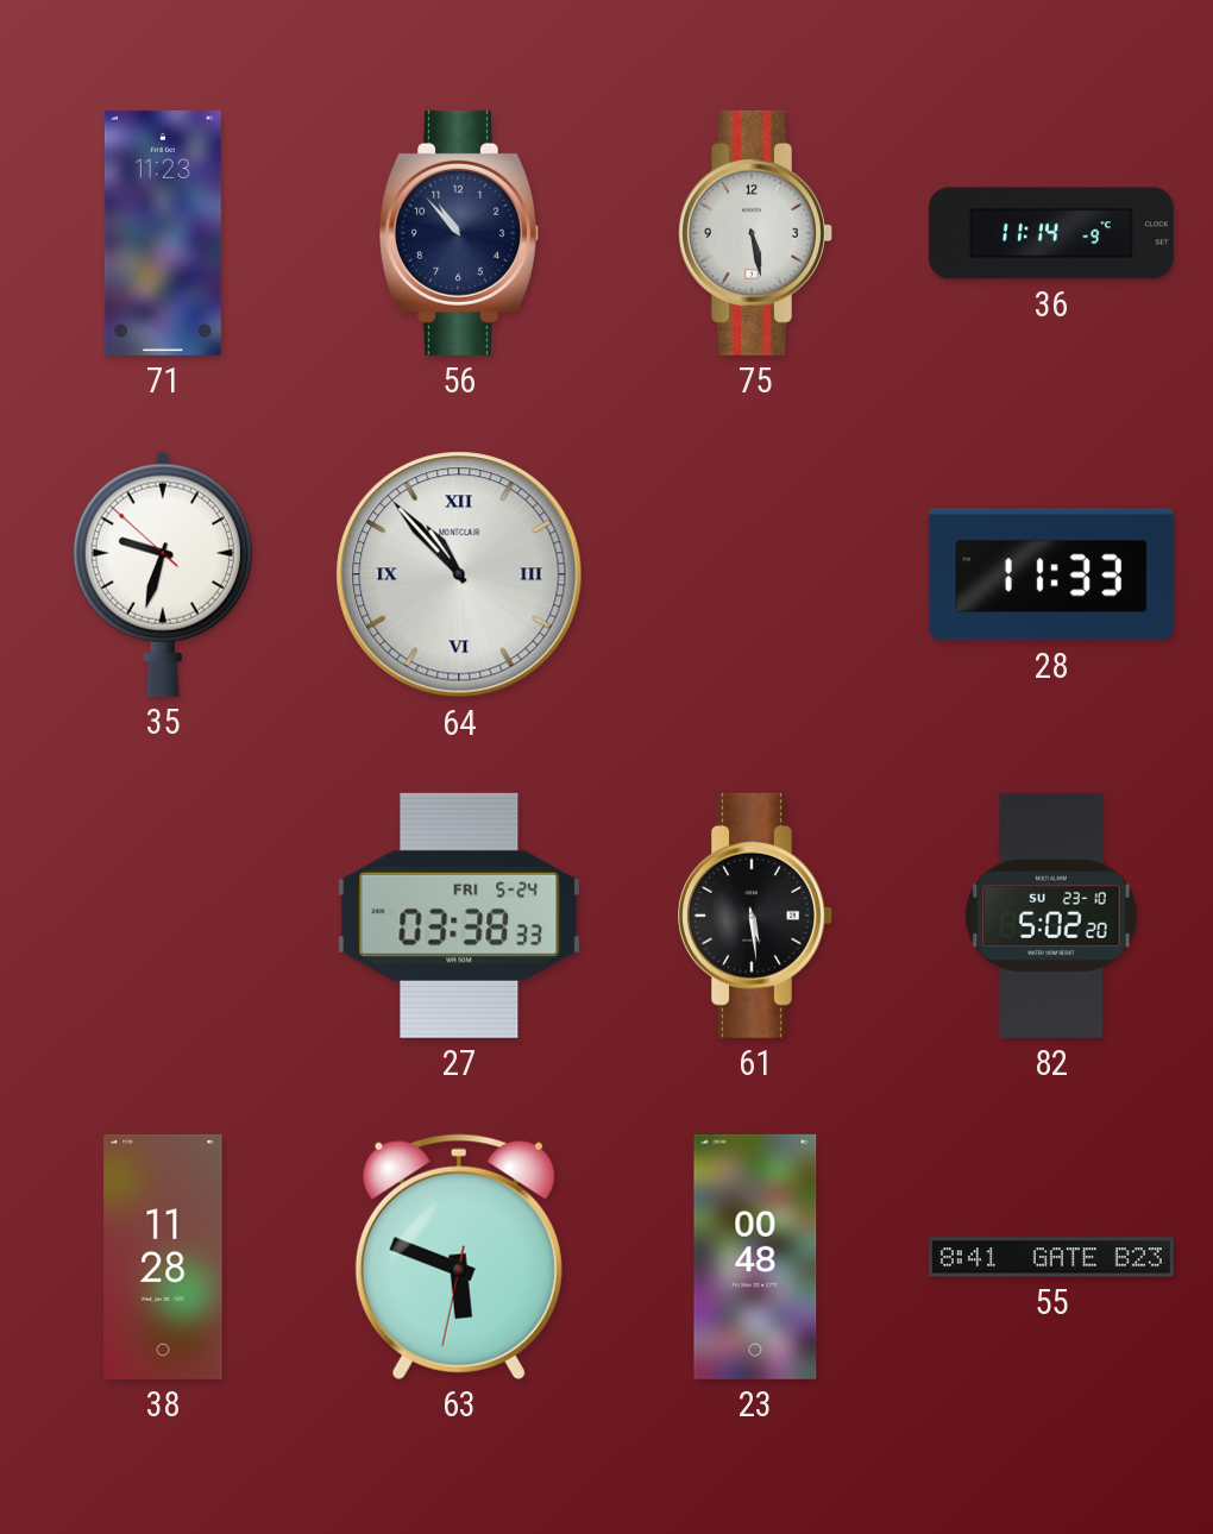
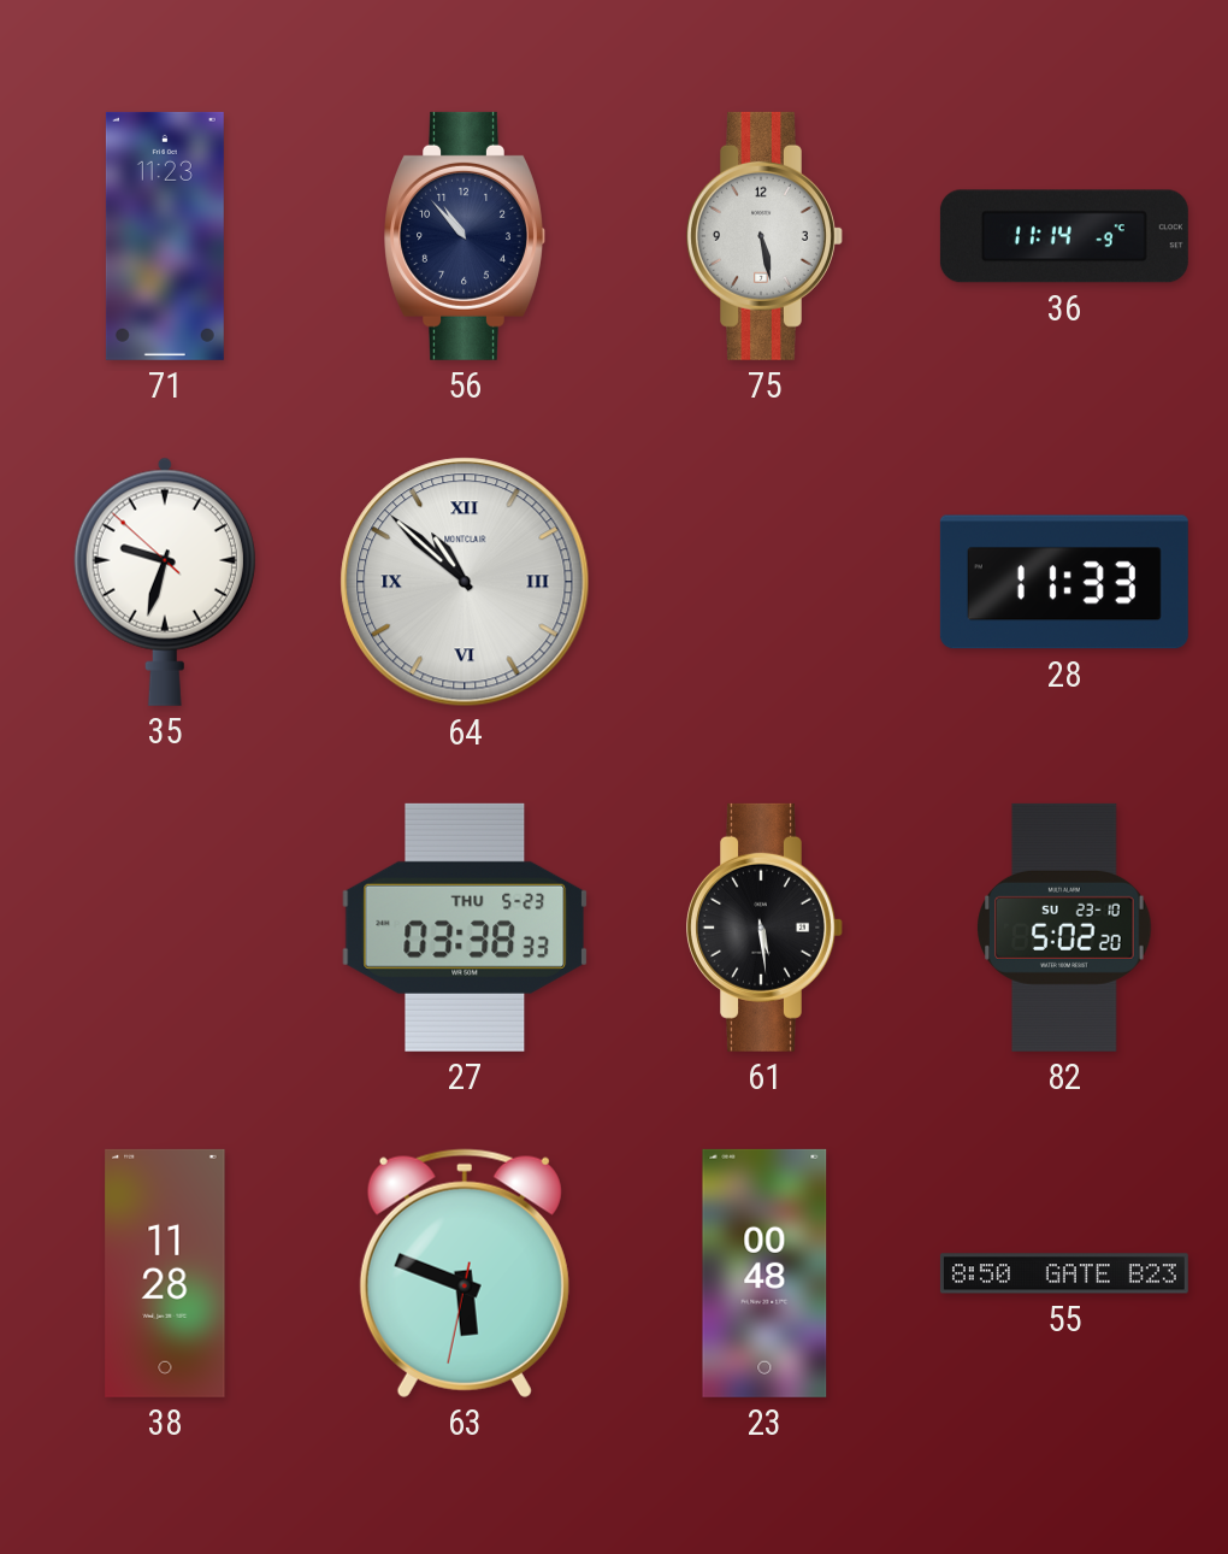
64: 10:53 -> 10:52 (465, 582)
27 date: FRI 5-24 -> THU 5-23 (465, 928)
55: 8:41 -> 8:50 (1064, 1273)
